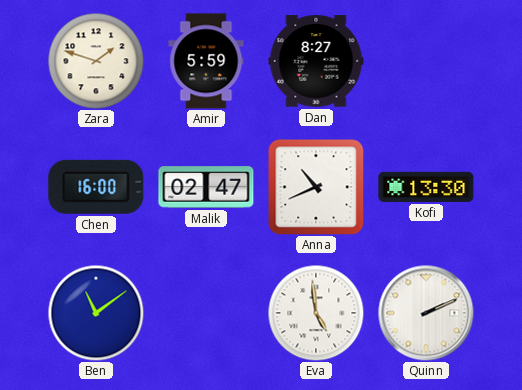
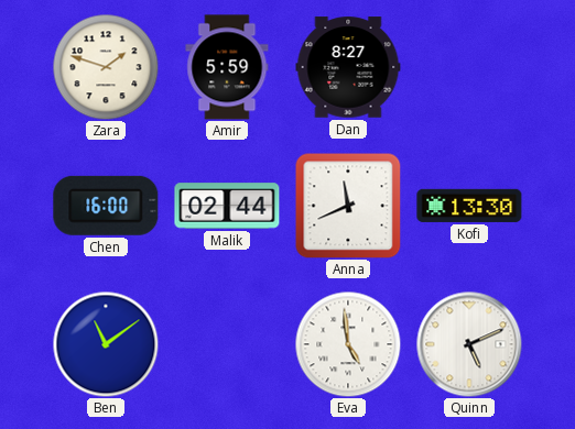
Malik: 02:47 -> 02:44 (227, 206)
Anna: 10:41 -> 11:41 (348, 206)
Quinn: 2:11 -> 5:11 (469, 344)
